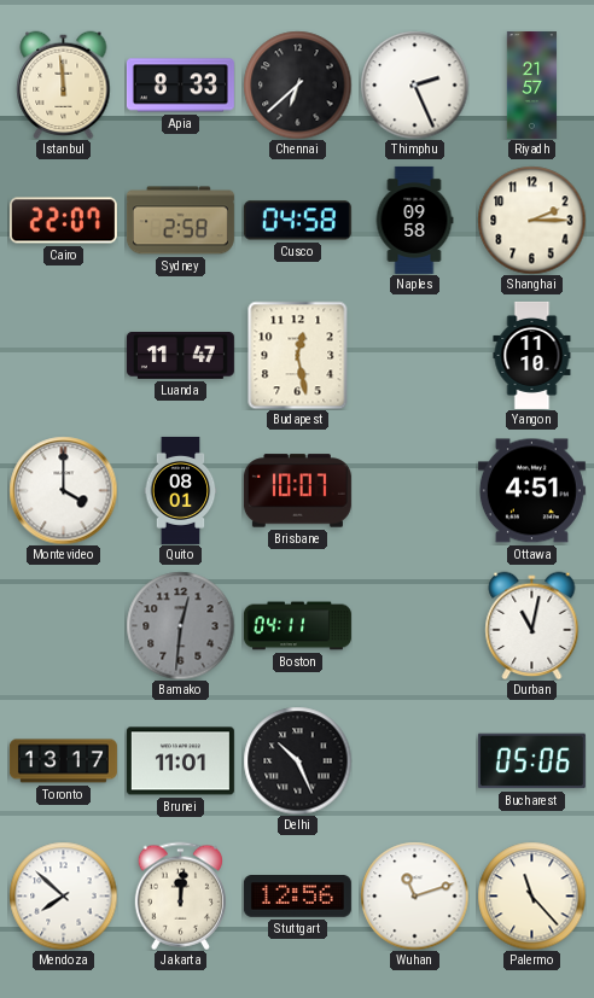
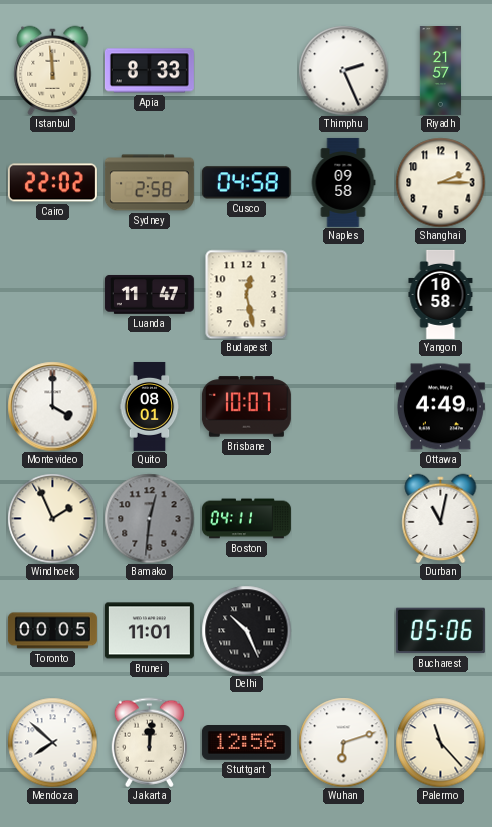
Chennai: 6:38 -> none (297, 84)
Cairo: 22:07 -> 22:02 (52, 183)
Yangon: 11:10 -> 10:58 (441, 294)
Ottawa: 4:51 -> 4:49 (440, 407)
Windhoek: none -> 1:56 (52, 518)
Toronto: 13:17 -> 00:05 (52, 631)
Wuhan: 11:12 -> 6:12 (343, 742)
